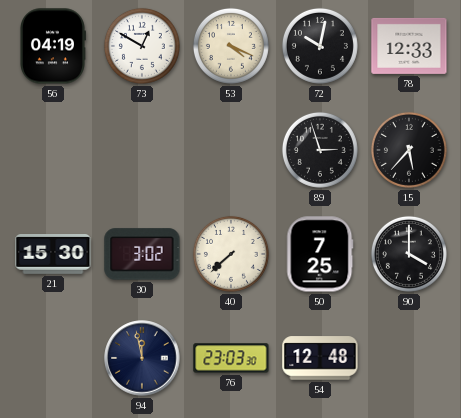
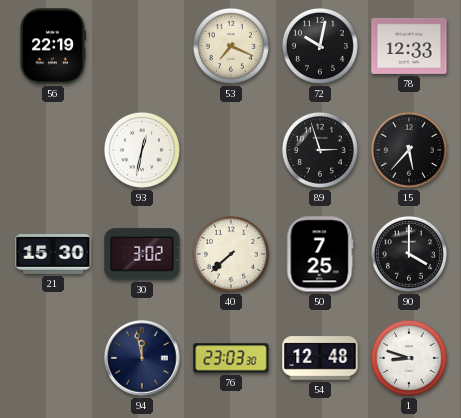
56: 04:19 -> 22:19 (52, 46)
73: 12:50 -> none (142, 46)
53: 4:19 -> 7:19 (231, 46)
93: none -> 12:32 (142, 150)
1: none -> 8:48 (409, 358)
